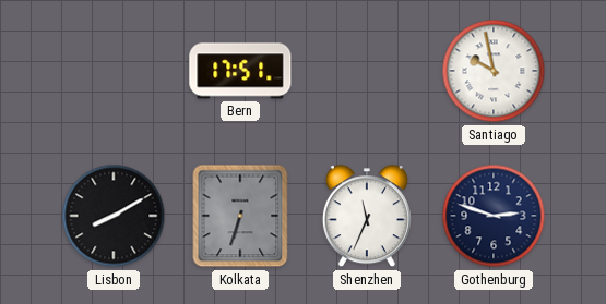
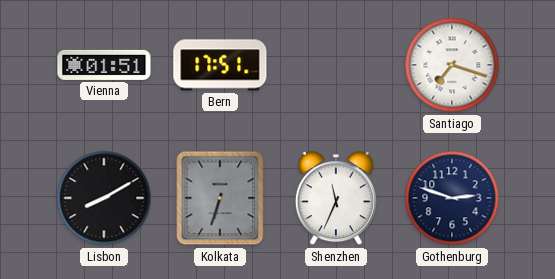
Vienna: none -> 01:51 (104, 65)
Santiago: 9:58 -> 7:18 (452, 65)
